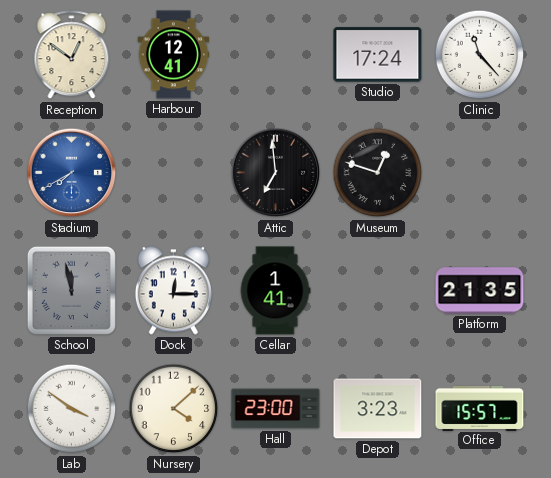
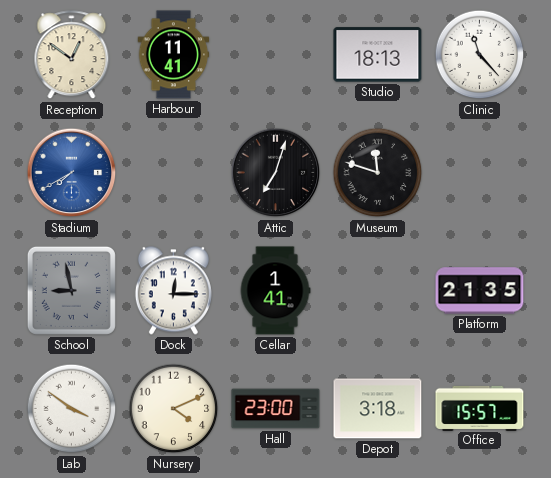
Harbour: 12:41 -> 11:41 (174, 55)
Studio: 17:24 -> 18:13 (378, 55)
Attic: 6:59 -> 7:03 (276, 173)
Museum: 12:48 -> 11:48 (378, 173)
School: 11:58 -> 8:58 (71, 290)
Nursery: 4:08 -> 4:11 (174, 409)
Depot: 3:23 -> 3:18 (378, 409)
